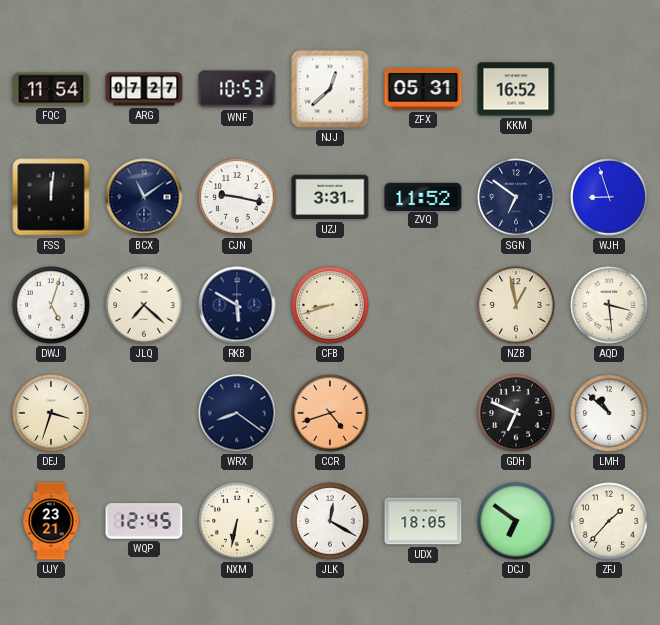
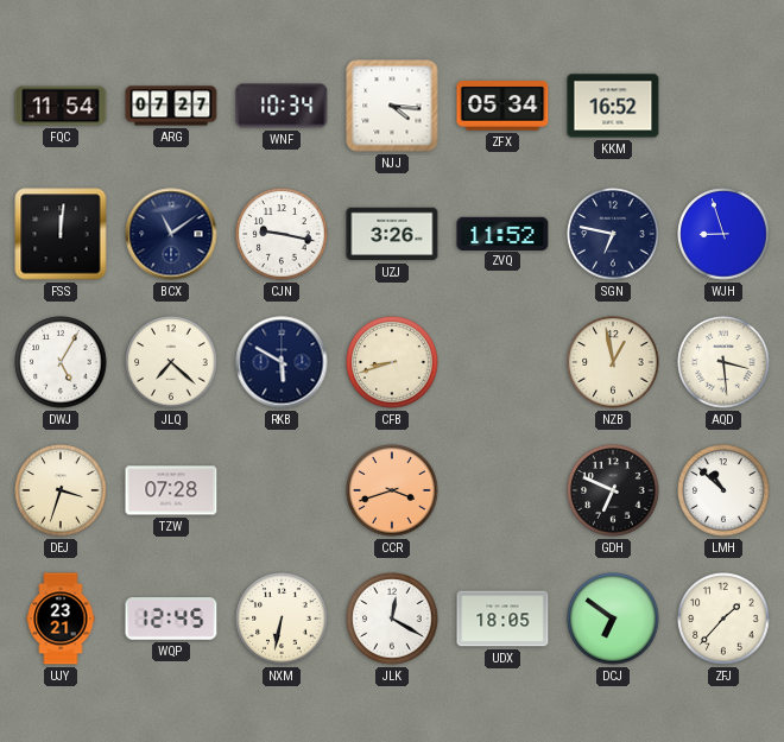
WNF: 10:53 -> 10:34 (282, 106)
NJJ: 12:38 -> 4:16 (392, 106)
ZFX: 05:31 -> 05:34 (502, 107)
UZJ: 3:31 -> 3:26 (392, 234)
SGN: 6:51 -> 6:47 (613, 234)
DWJ: 5:03 -> 5:05 (61, 362)
TZW: none -> 07:28 (171, 490)
WRX: 8:21 -> none (237, 413)
CCR: 4:42 -> 3:42 (392, 490)
